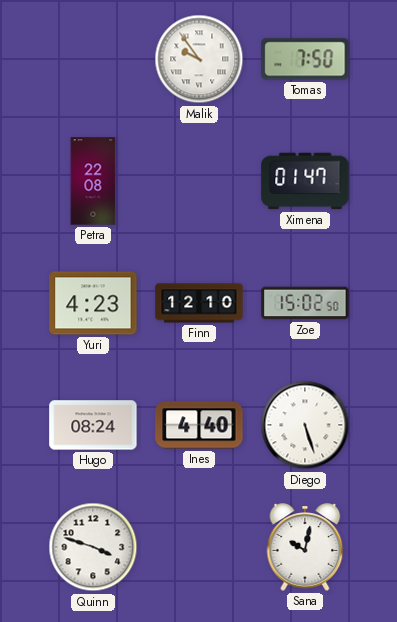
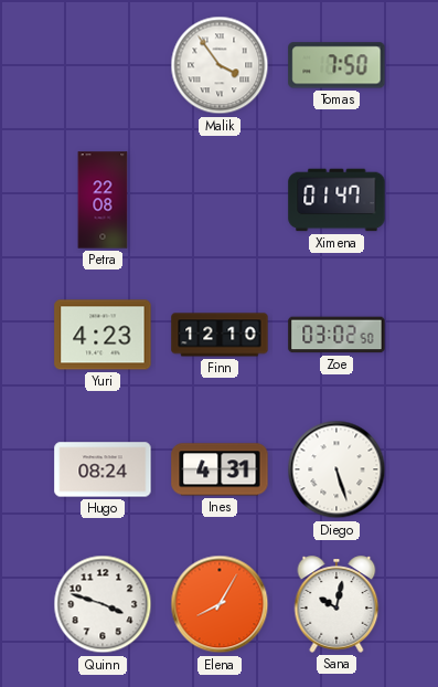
Malik: 9:54 -> 3:54 (220, 65)
Zoe: 15:02 -> 03:02 (336, 335)
Ines: 4:40 -> 4:31 (220, 469)
Elena: none -> 8:05 (220, 604)
